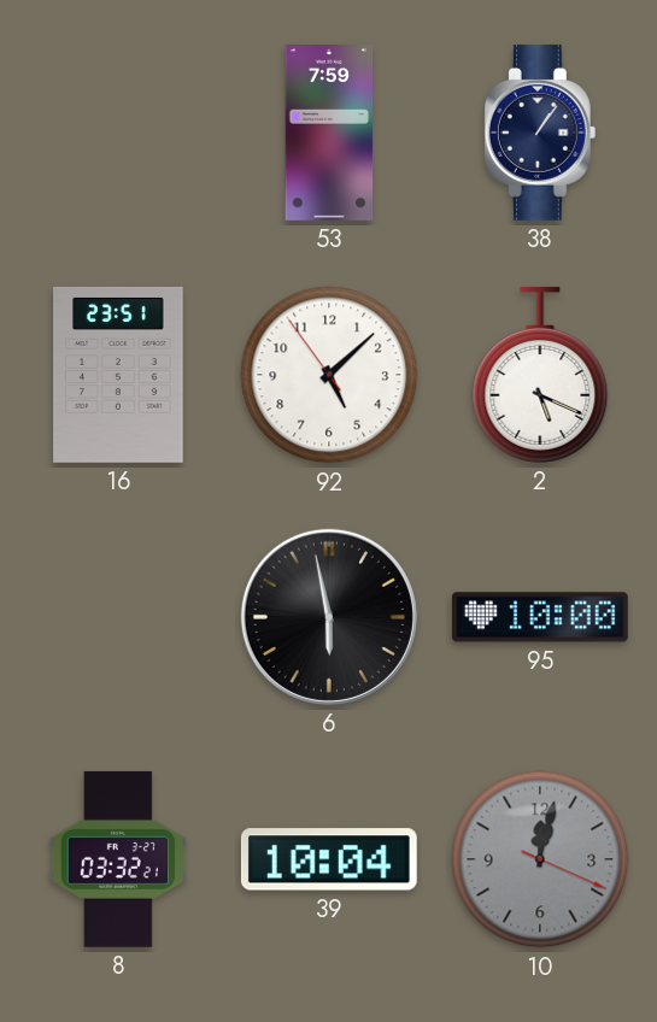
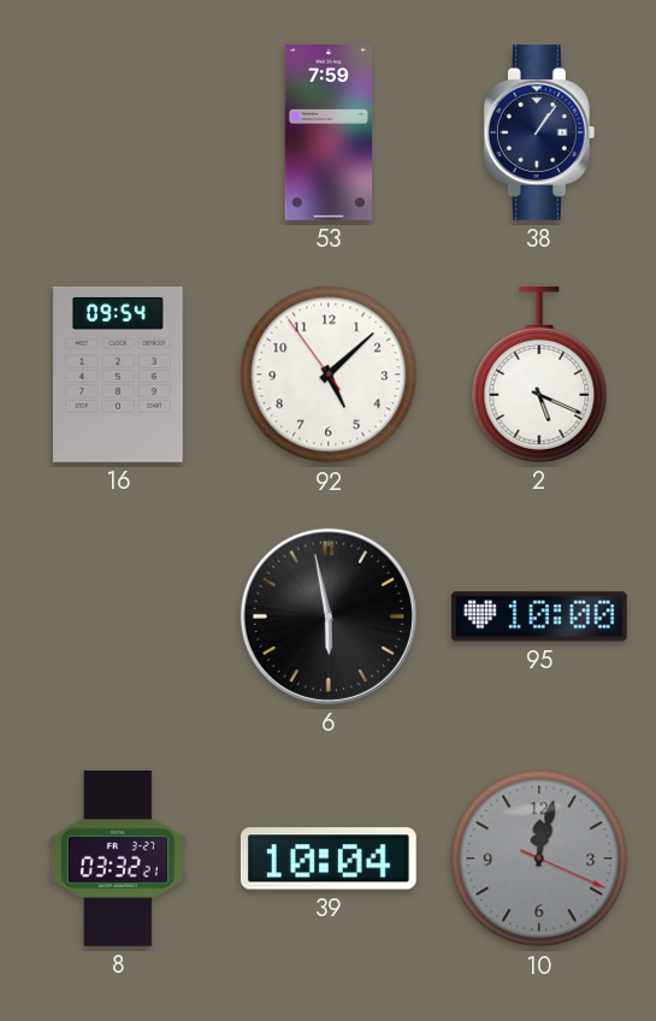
16: 23:51 -> 09:54 (118, 374)
